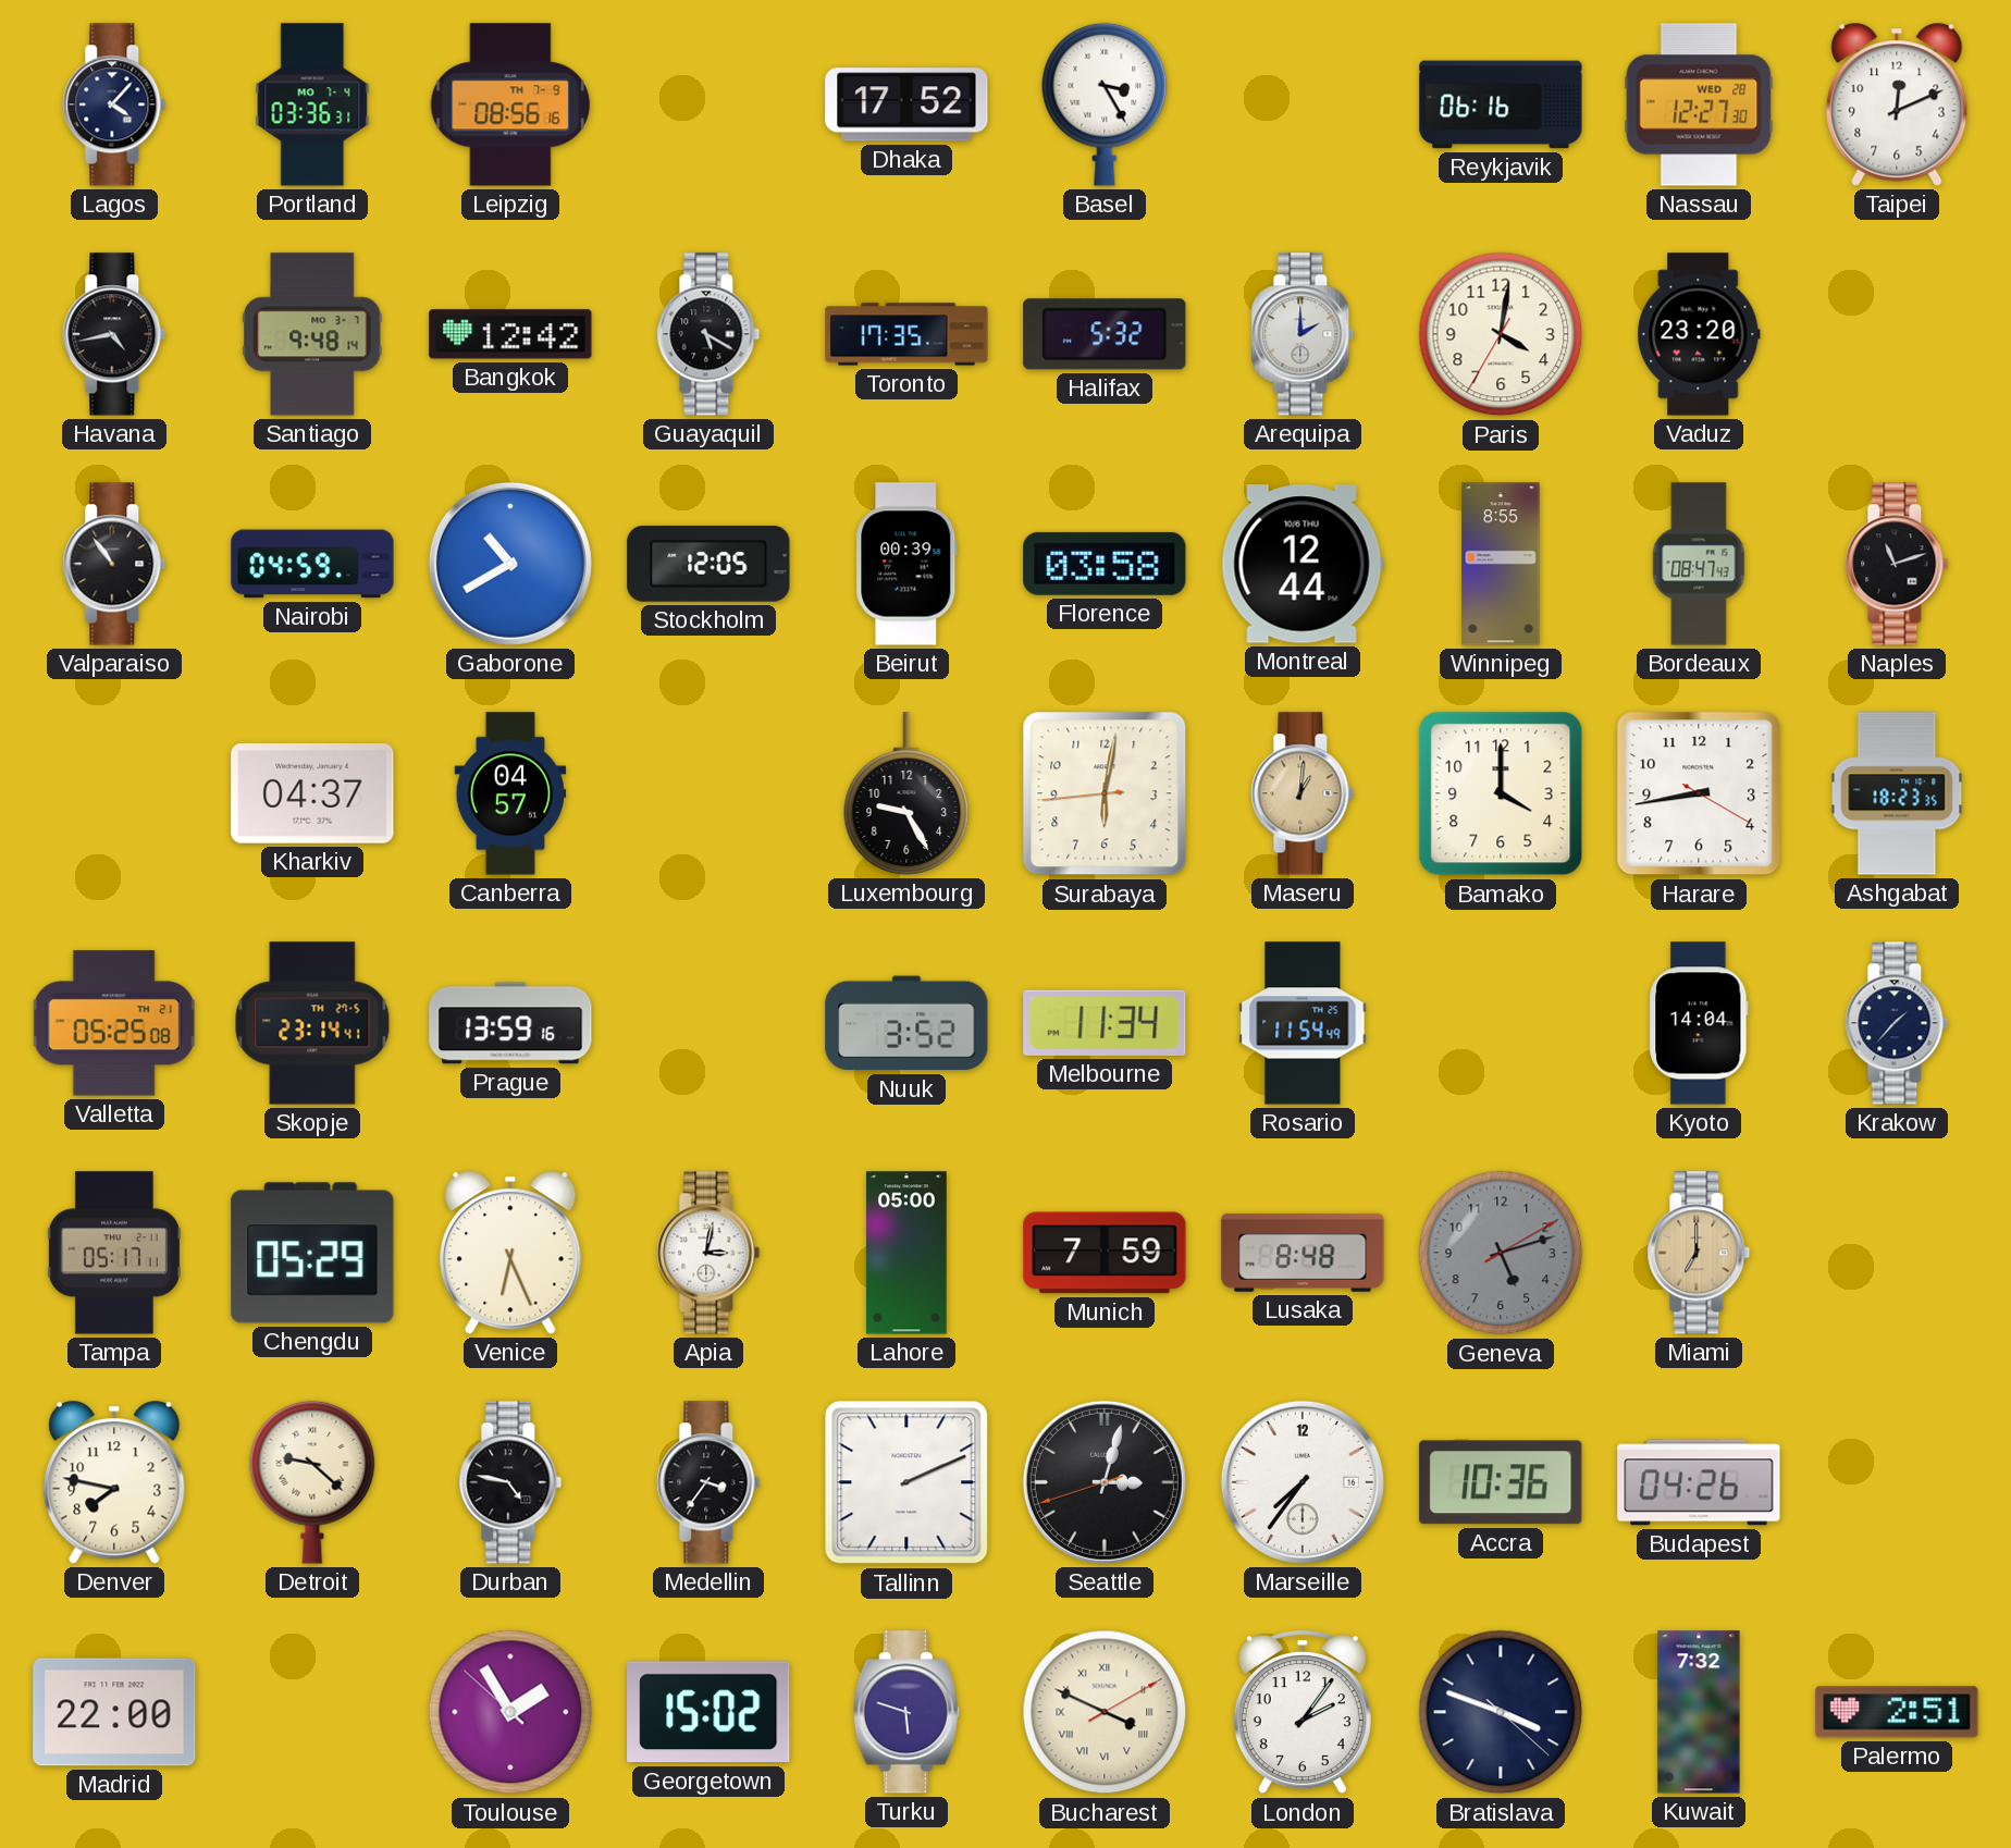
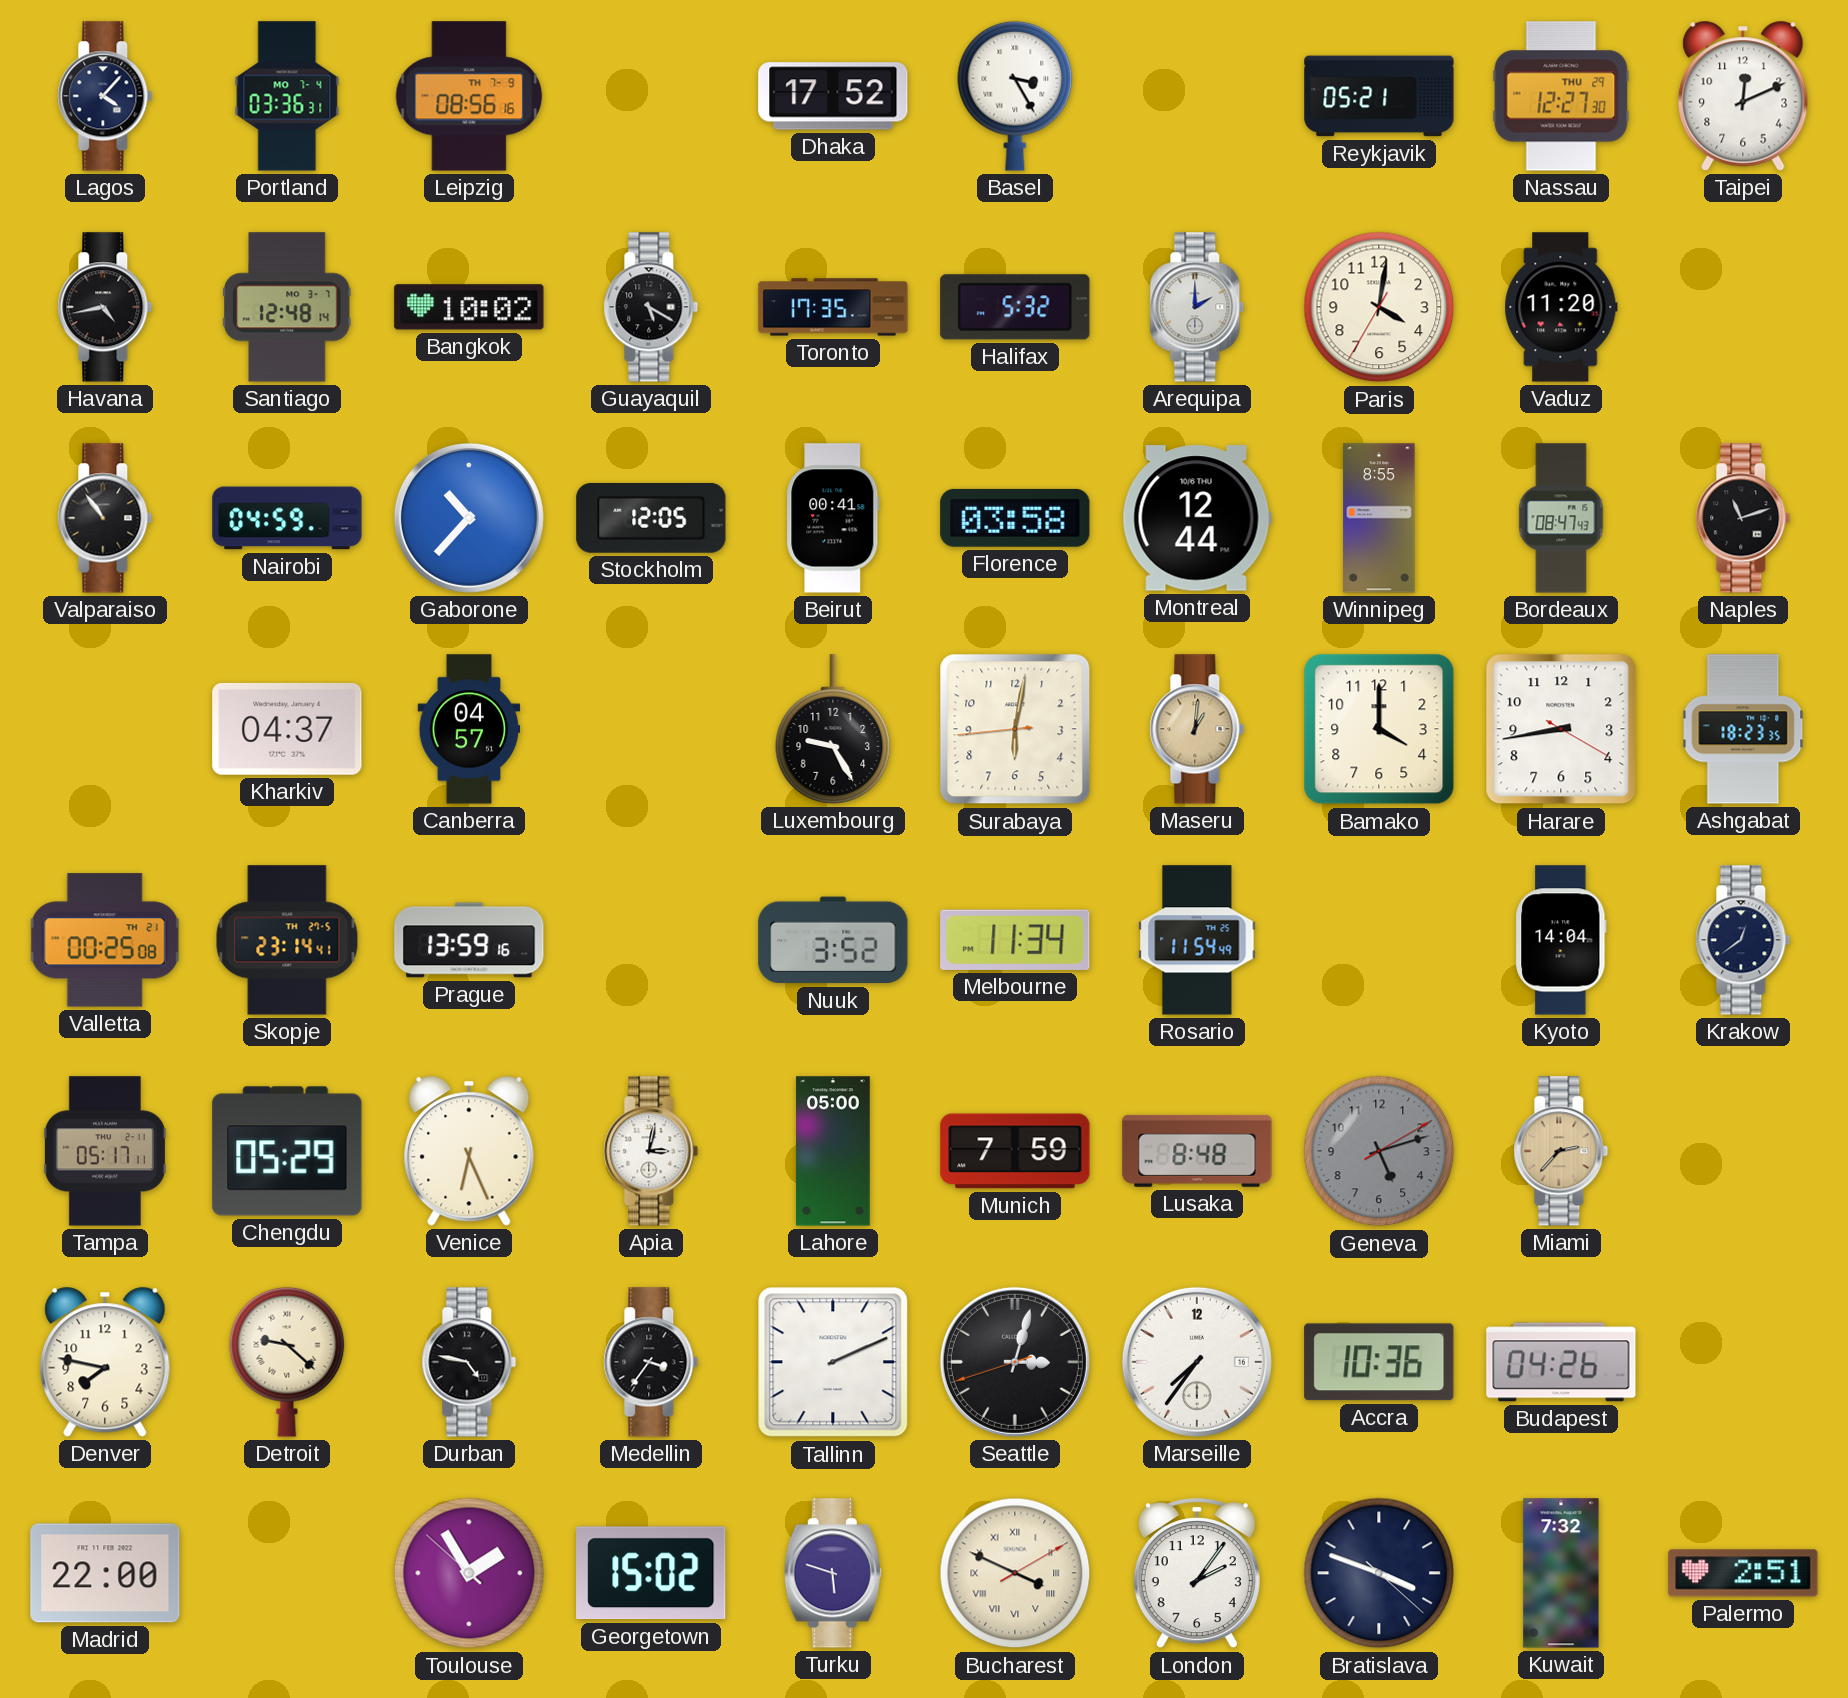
Reykjavik: 06:16 -> 05:21 (1379, 96)
Nassau date: WED 28 -> THU 29 (1561, 96)
Santiago: 9:48 -> 12:48 (288, 307)
Bangkok: 12:42 -> 10:02 (469, 307)
Vaduz: 23:20 -> 11:20 (1561, 307)
Gaborone: 10:40 -> 10:37 (469, 518)
Beirut: 00:39 -> 00:41 (833, 518)
Valletta: 05:25 -> 00:25 (105, 940)
Krakow: 1:37 -> 12:39 (1743, 940)
Miami: 7:00 -> 2:37 (1561, 1151)
